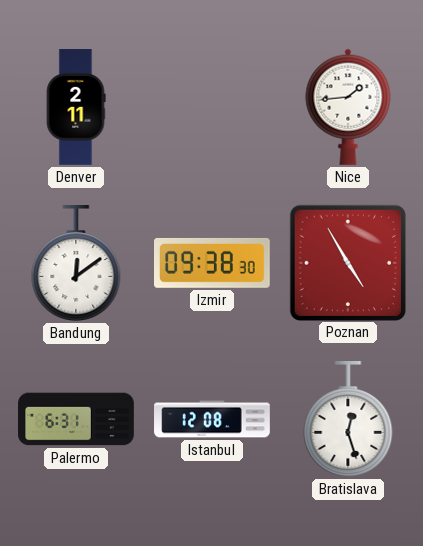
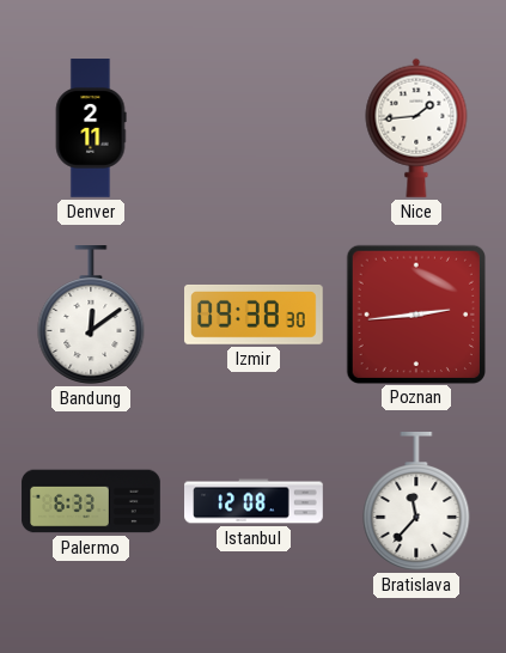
Poznan: 4:55 -> 2:44 (415, 313)
Palermo: 6:31 -> 6:33 (91, 501)
Bratislava: 12:27 -> 11:37 (416, 502)
